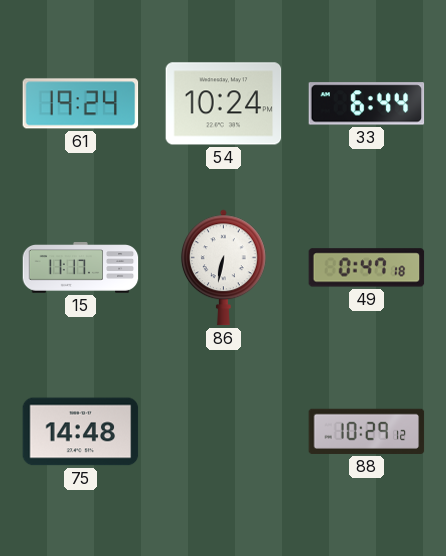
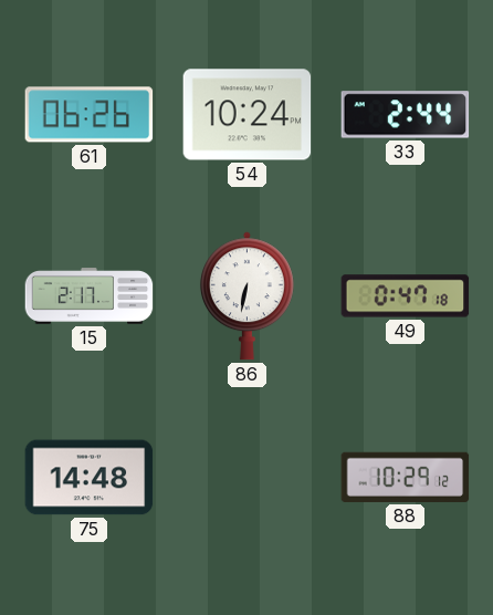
61: 19:24 -> 06:26 (90, 115)
33: 6:44 -> 2:44 (406, 115)
15: 11:17 -> 2:17 (90, 296)
